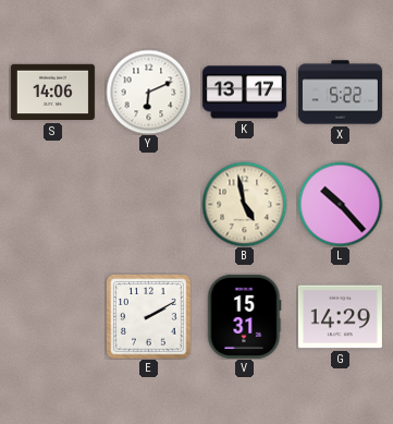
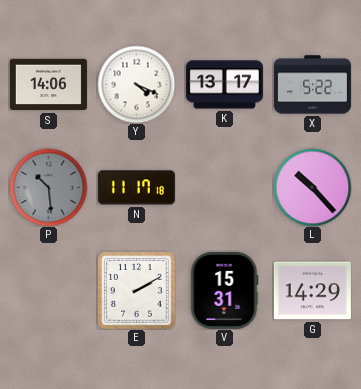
Y: 6:11 -> 4:19 (136, 84)
P: none -> 10:29 (48, 187)
N: none -> 11:17 (136, 188)
B: 4:58 -> none (244, 204)
